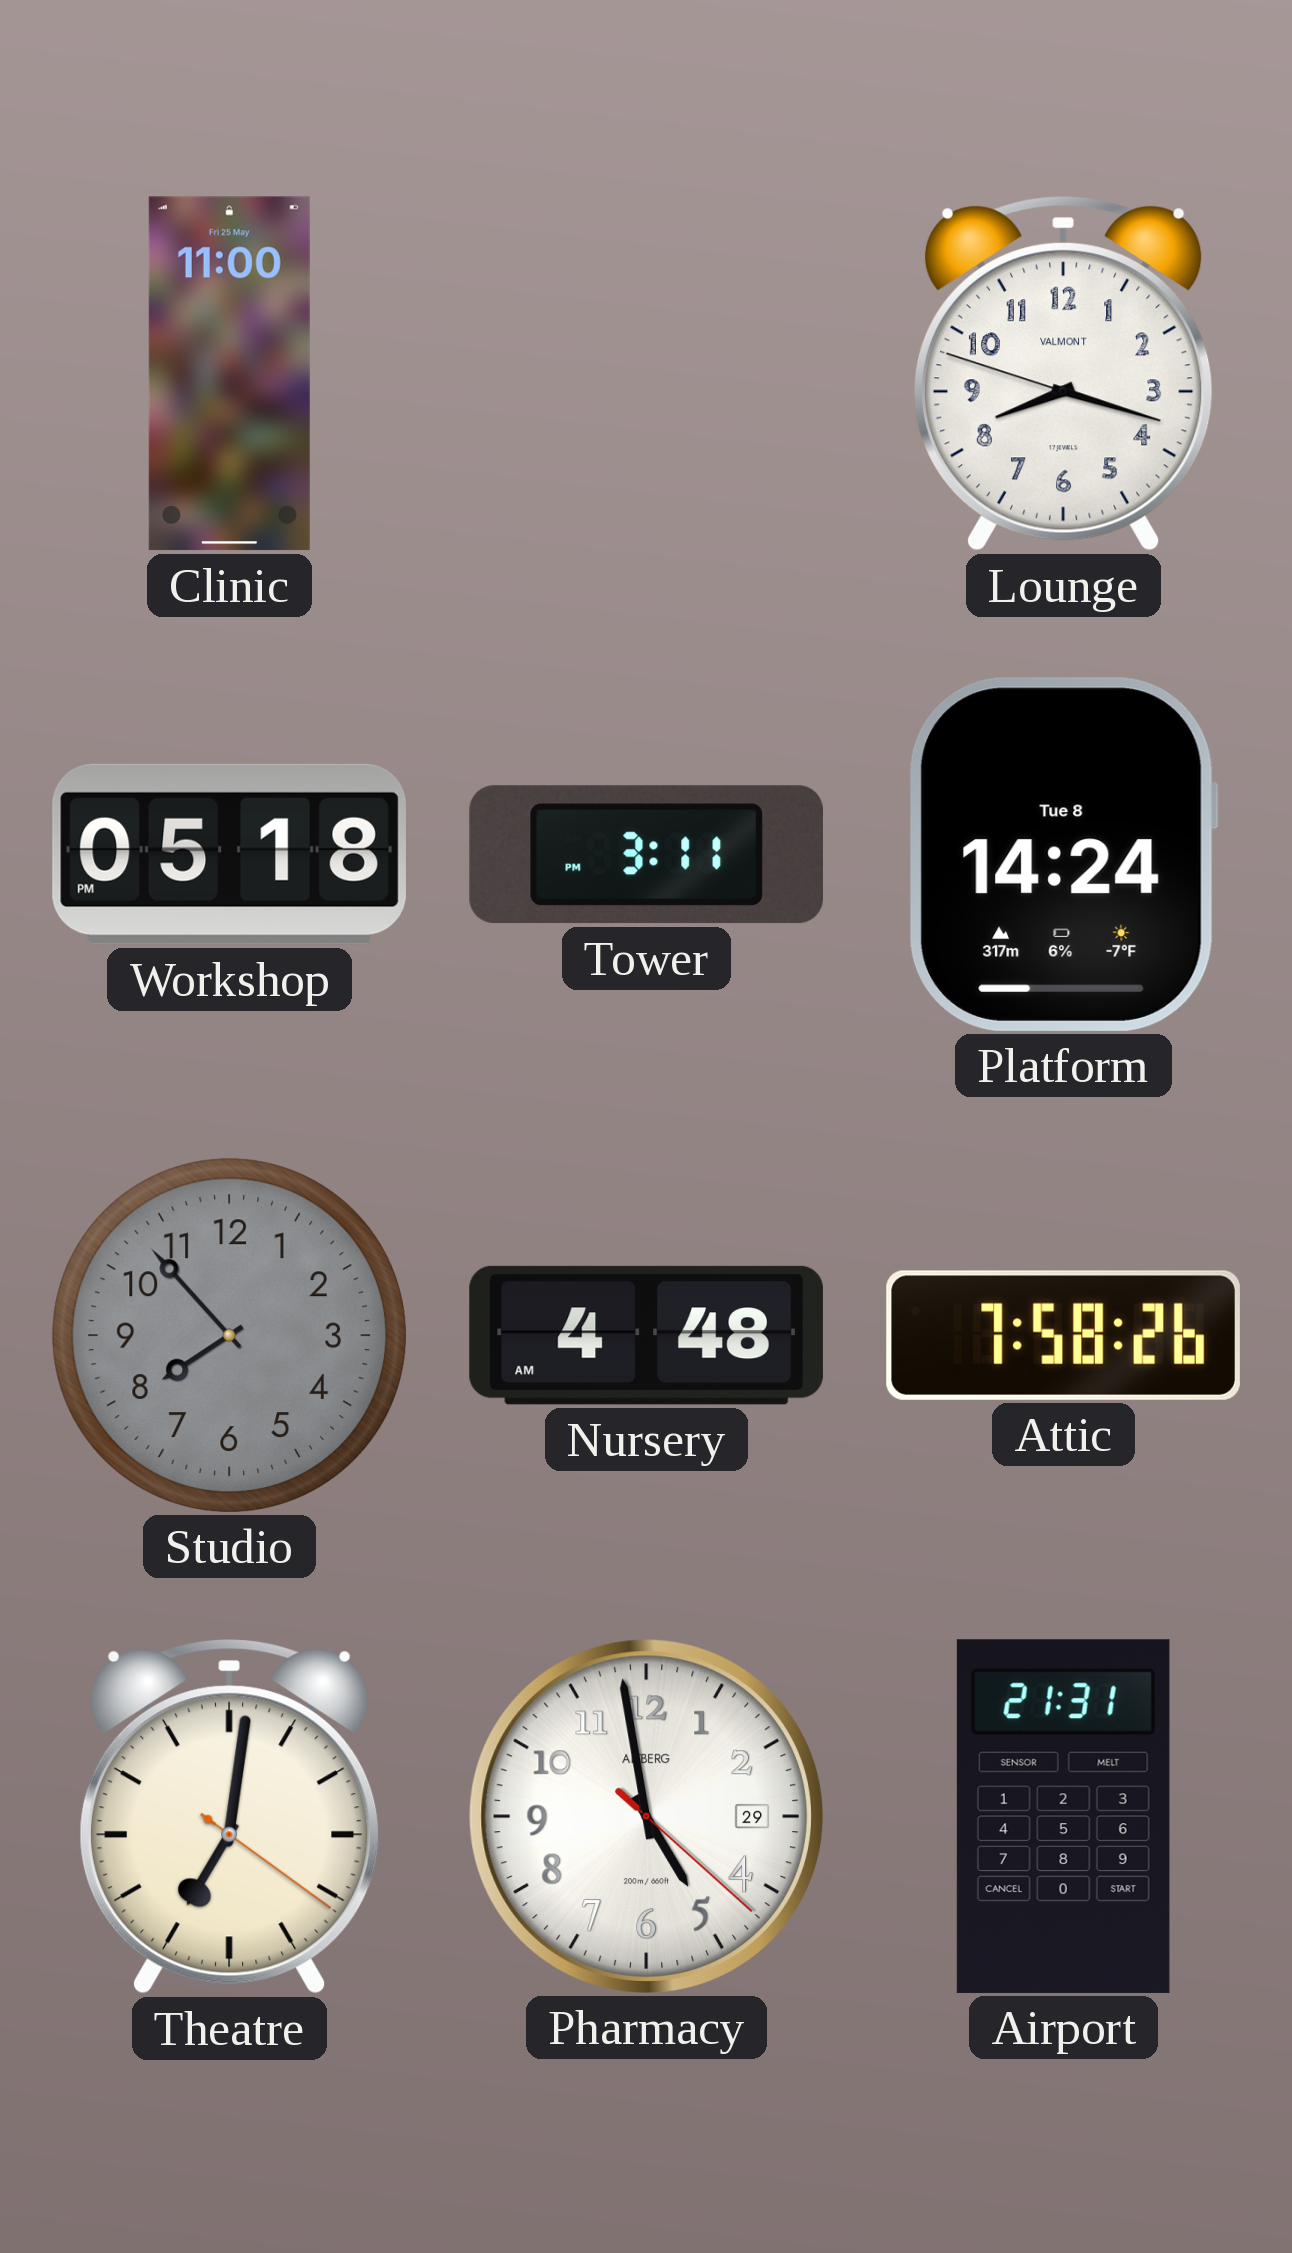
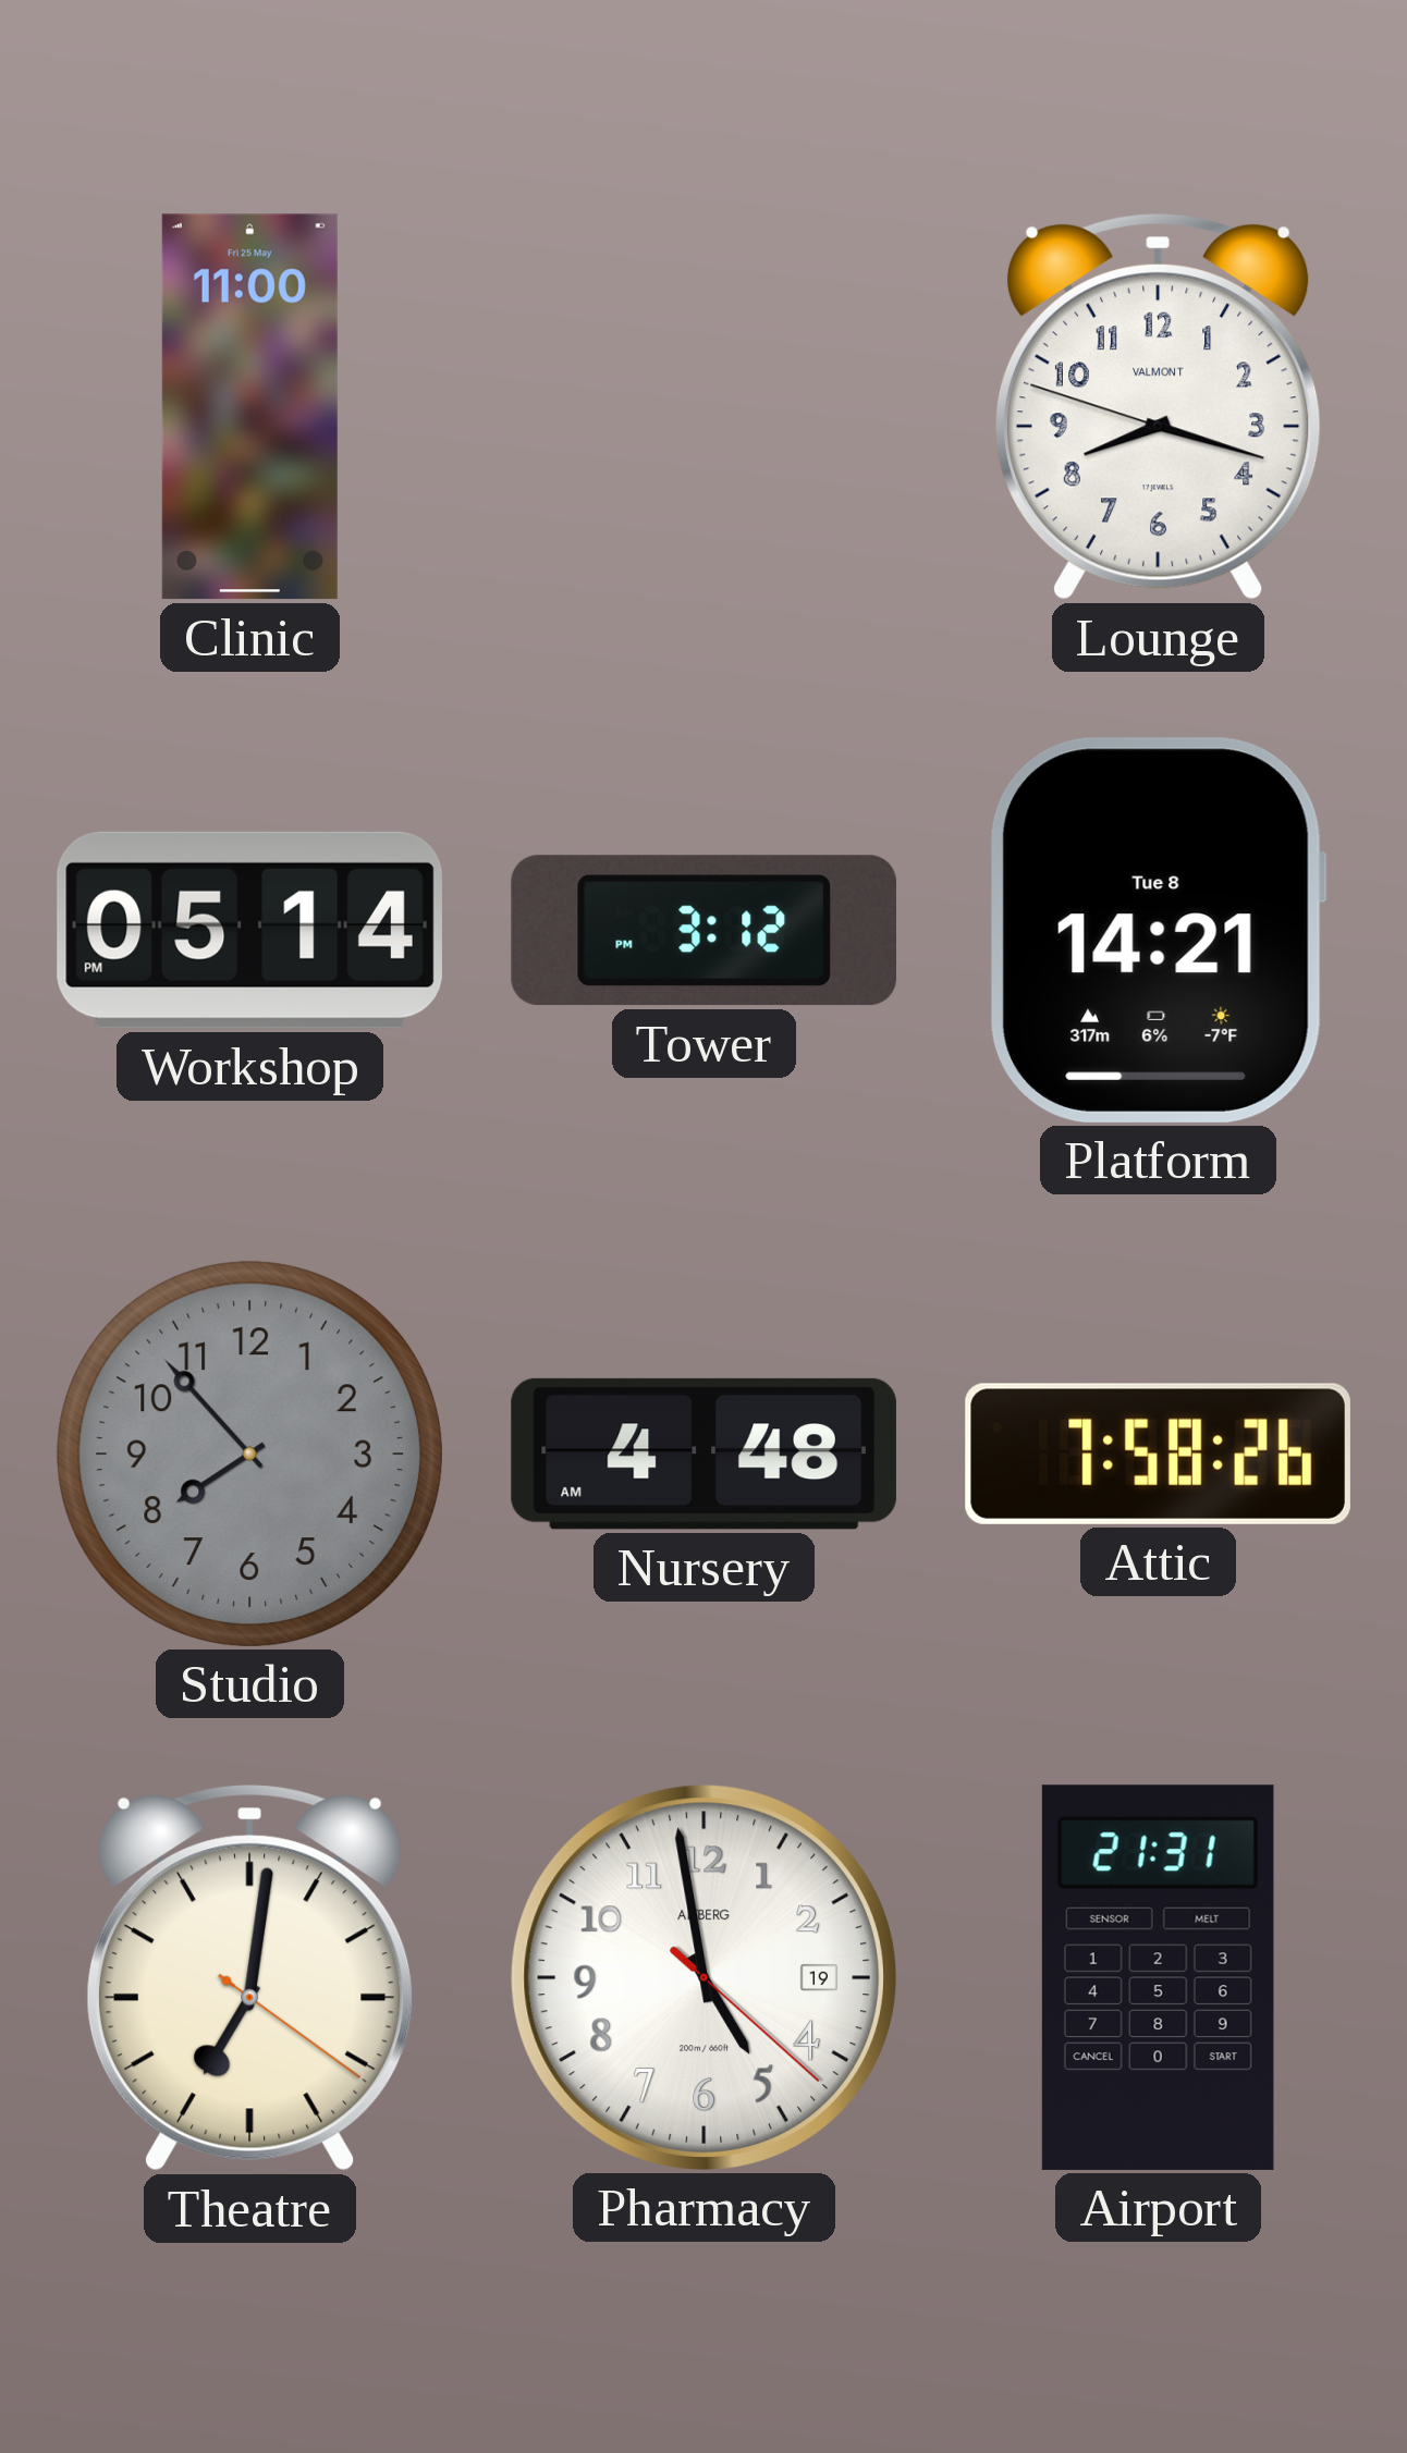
Workshop: 05:18 -> 05:14 (249, 930)
Tower: 3:11 -> 3:12 (703, 931)
Platform: 14:24 -> 14:21 (1158, 930)
Pharmacy date: 29 -> 19 (703, 1977)
